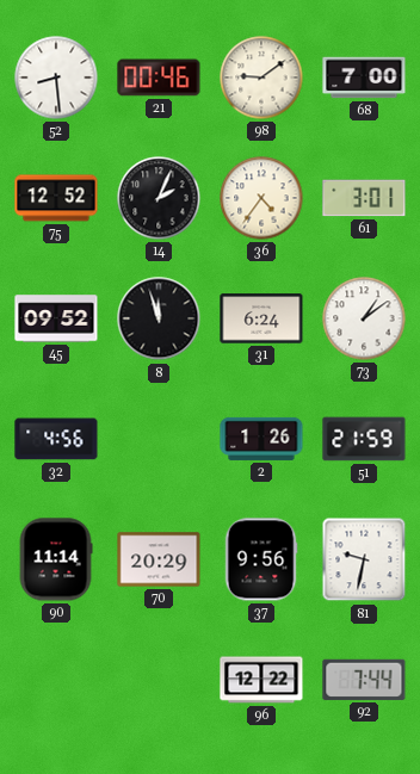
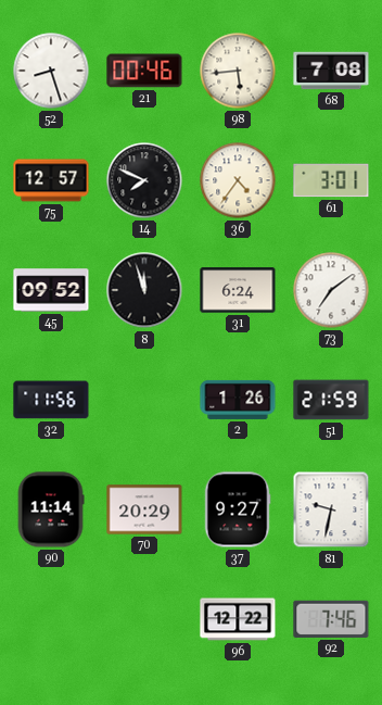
52: 8:29 -> 8:27 (51, 71)
98: 9:09 -> 5:44 (238, 71)
68: 7:00 -> 7:08 (331, 71)
75: 12:52 -> 12:57 (51, 180)
14: 2:04 -> 7:49 (144, 180)
73: 1:09 -> 7:09 (331, 290)
32: 4:56 -> 11:56 (51, 400)
37: 9:56 -> 9:27 (238, 509)
92: 7:44 -> 7:46 (331, 619)
